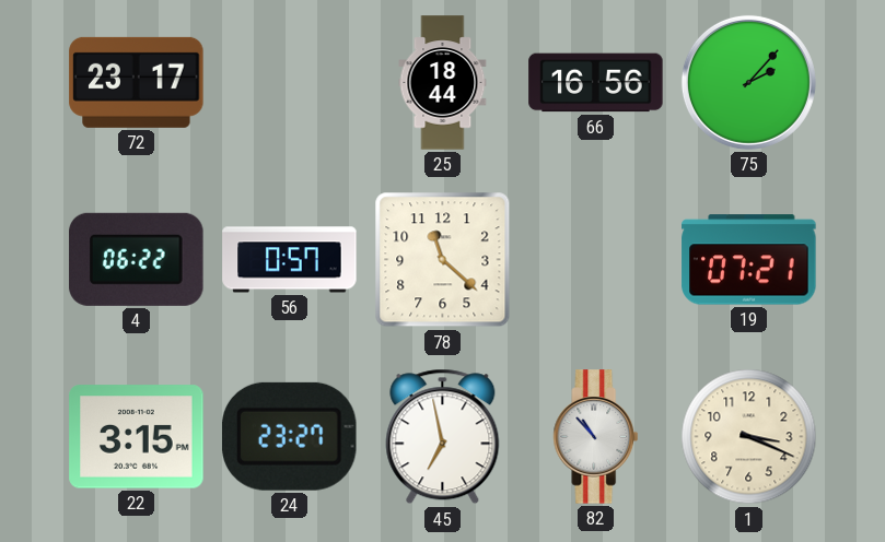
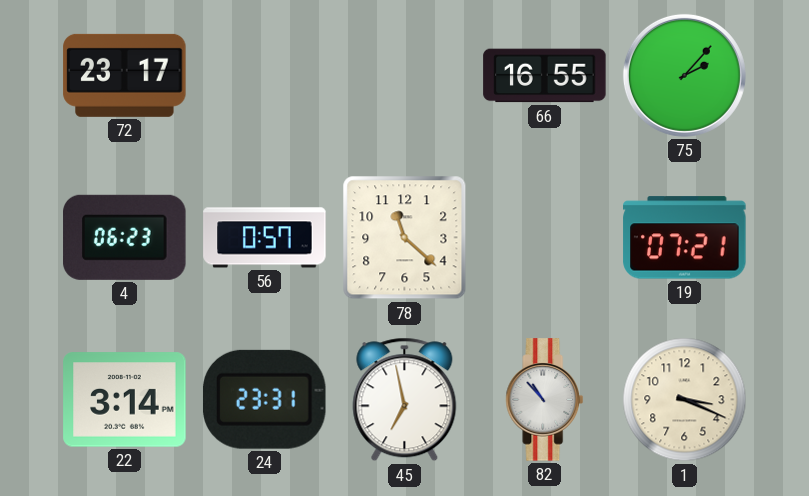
25: 18:44 -> none (443, 83)
66: 16:56 -> 16:55 (545, 76)
4: 06:22 -> 06:23 (125, 237)
22: 3:15 -> 3:14 (125, 400)
24: 23:27 -> 23:31 (264, 399)
